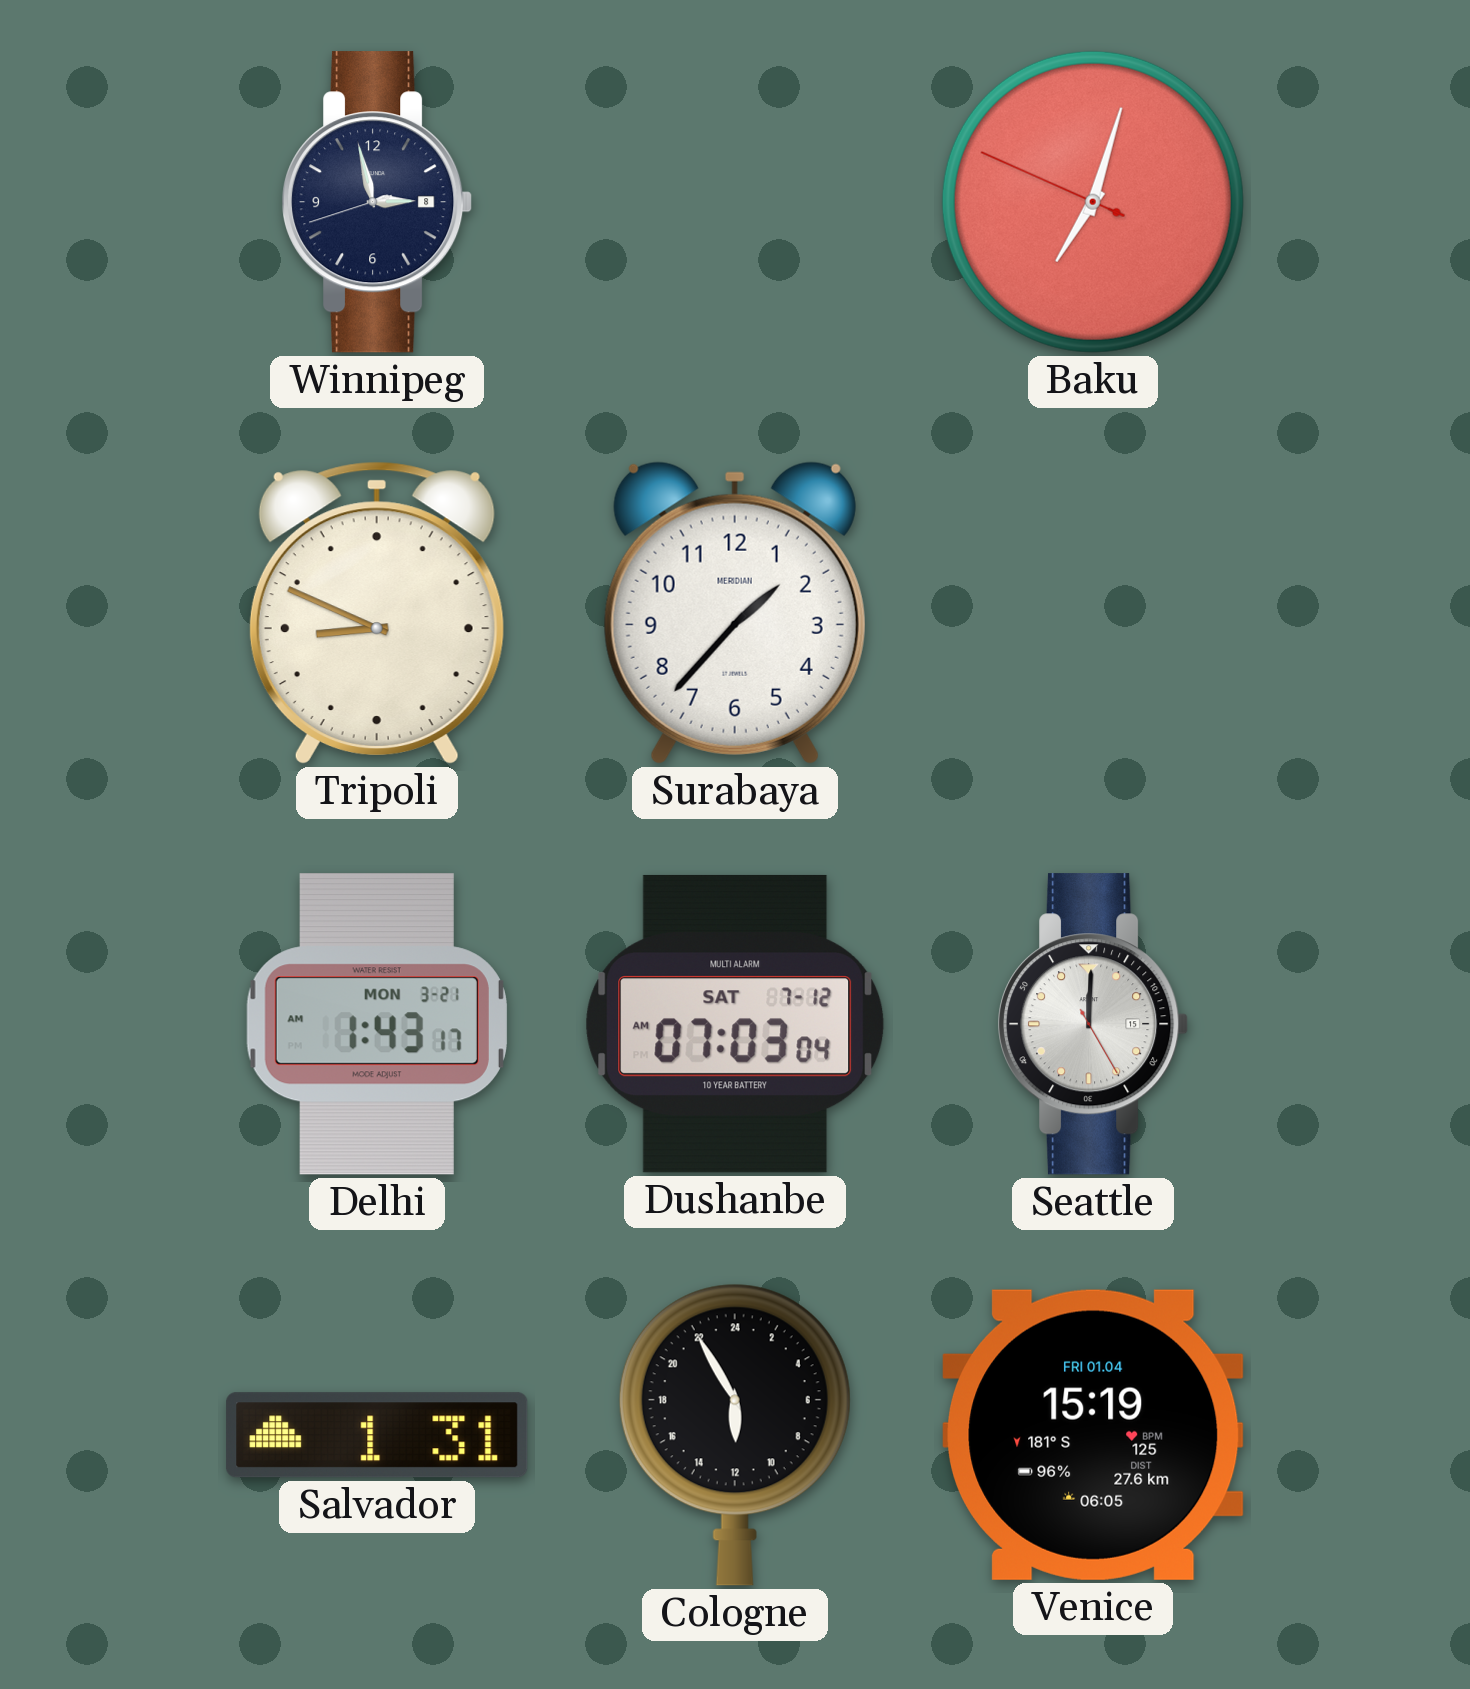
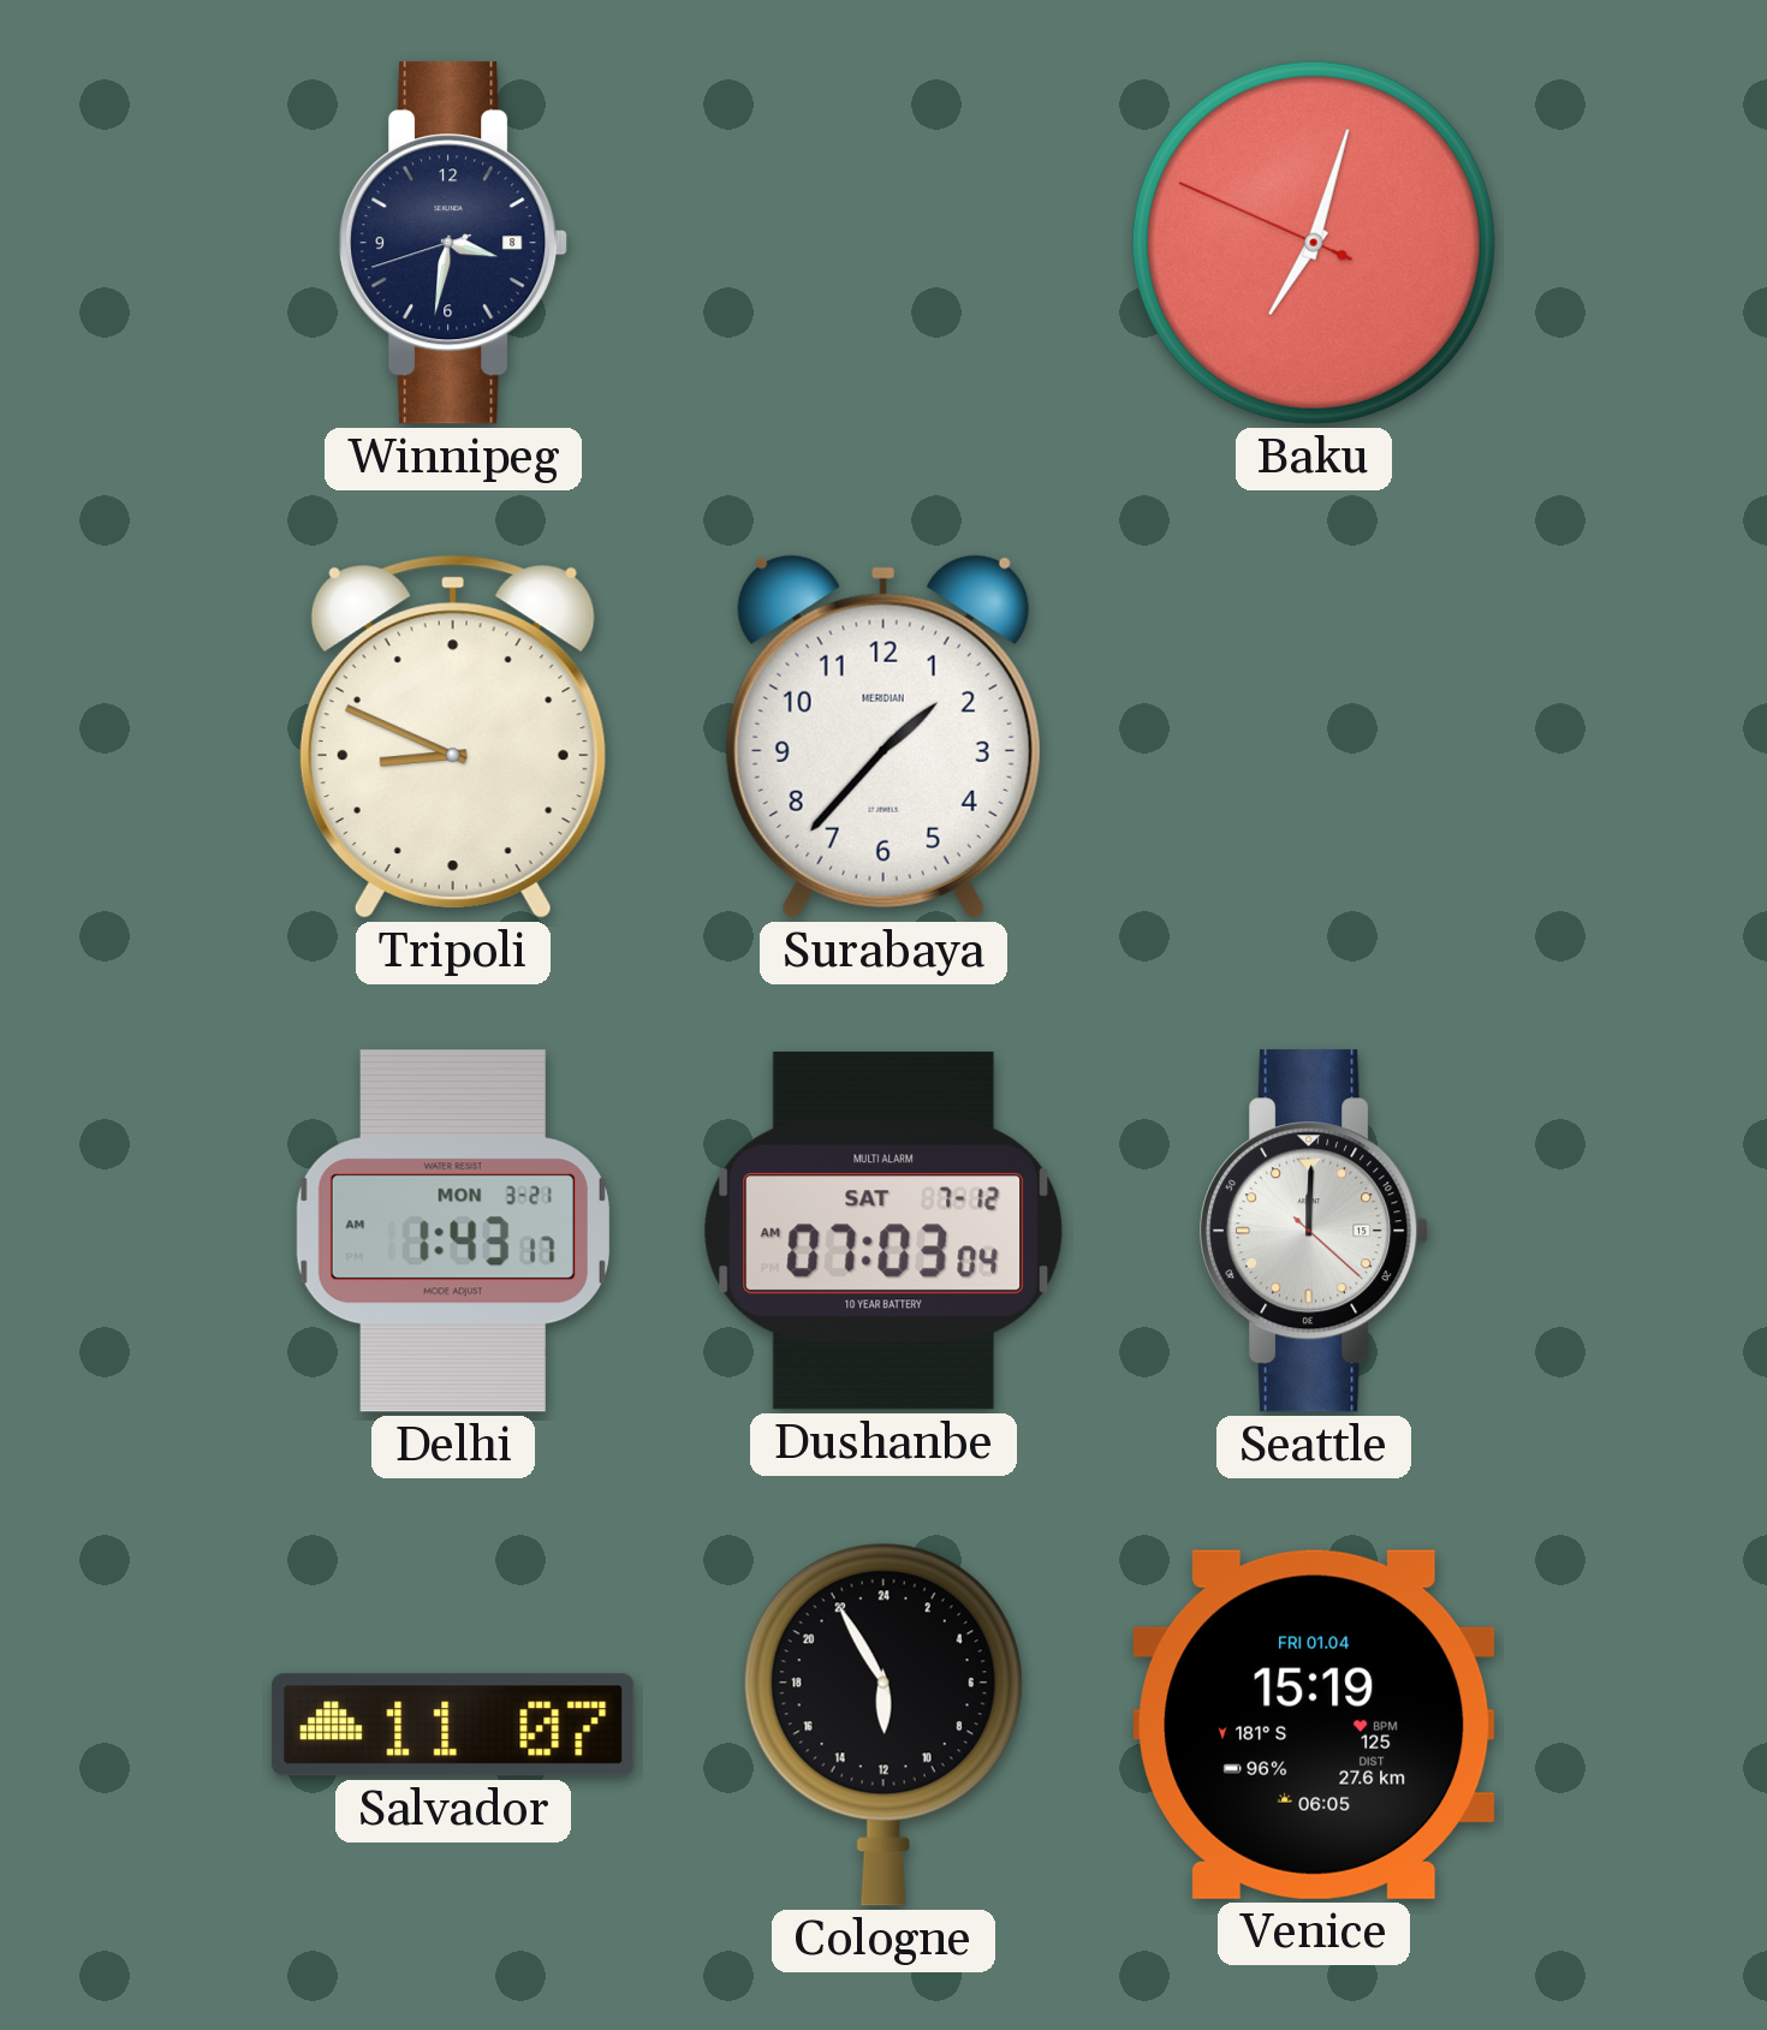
Winnipeg: 2:57 -> 3:31 (453, 243)
Seattle: 12:00:25 -> 12:00:22 (1314, 1231)
Salvador: 1:31 -> 11:07 (453, 1725)
